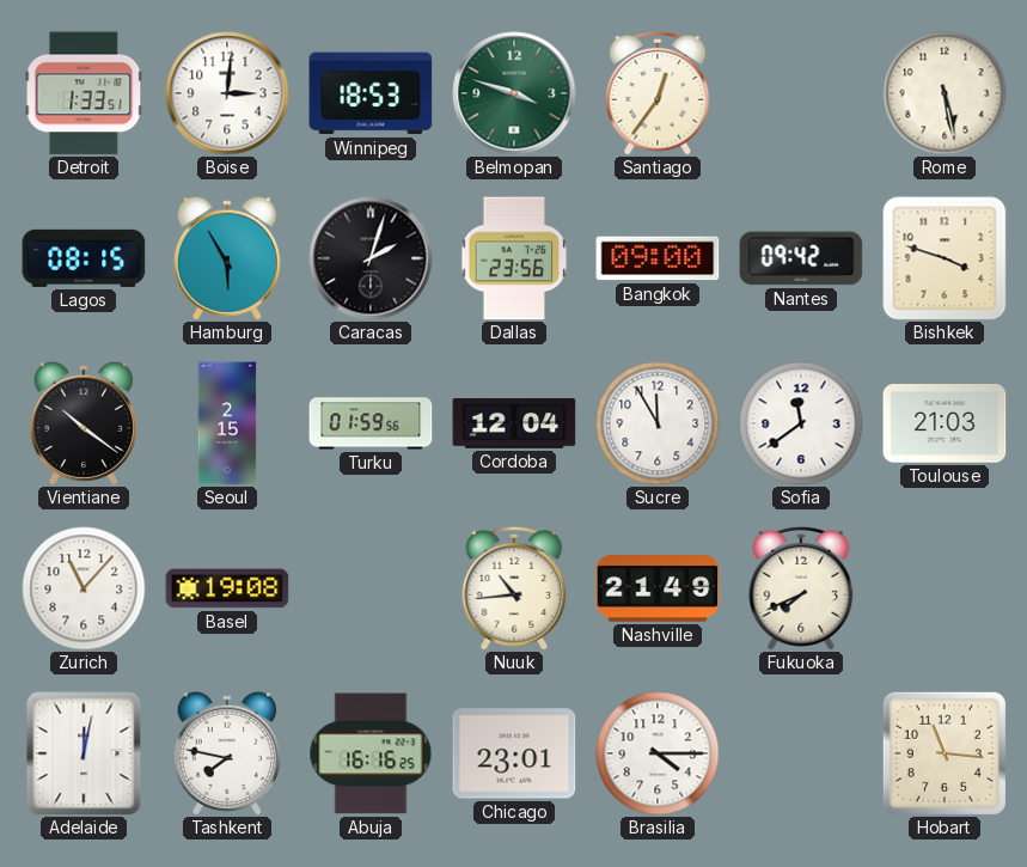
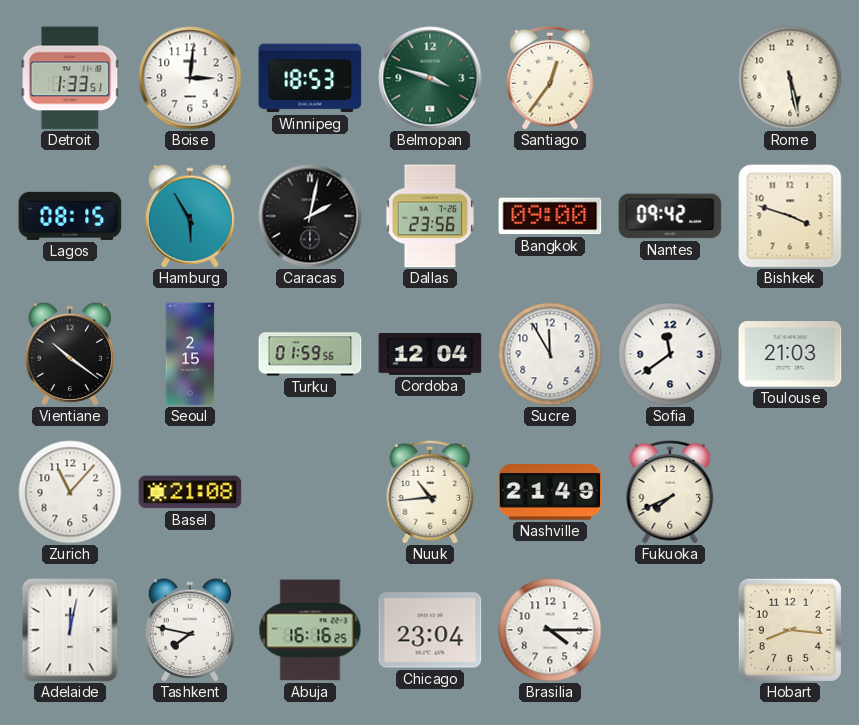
Caracas: 2:03 -> 2:02 (310, 216)
Basel: 19:08 -> 21:08 (190, 492)
Chicago: 23:01 -> 23:04 (430, 630)
Hobart: 11:16 -> 8:16 (790, 630)
